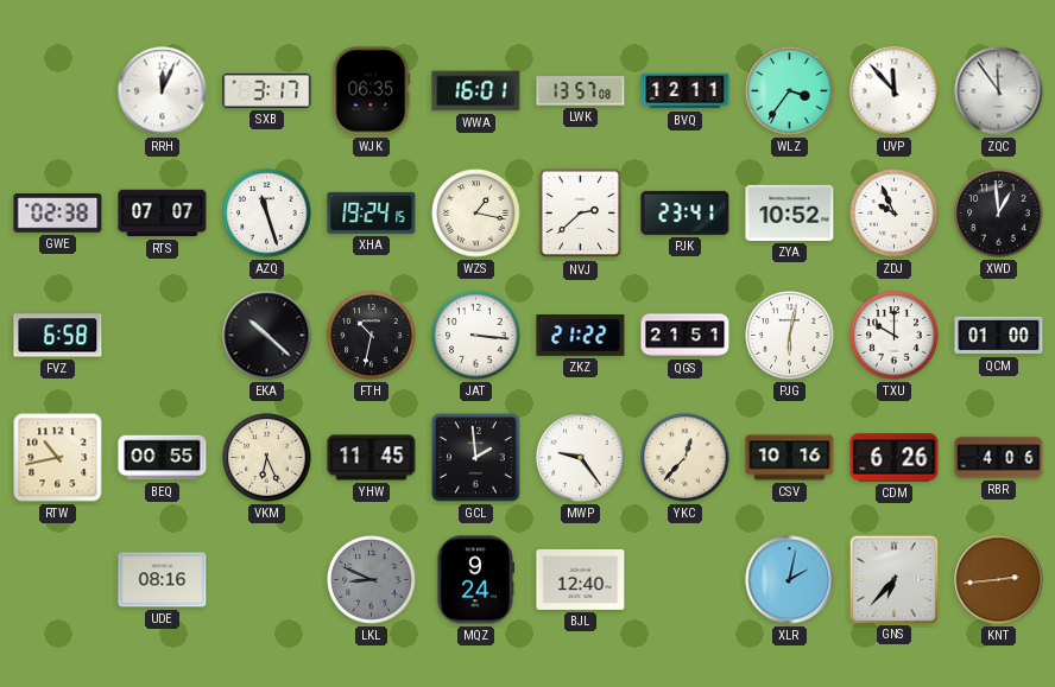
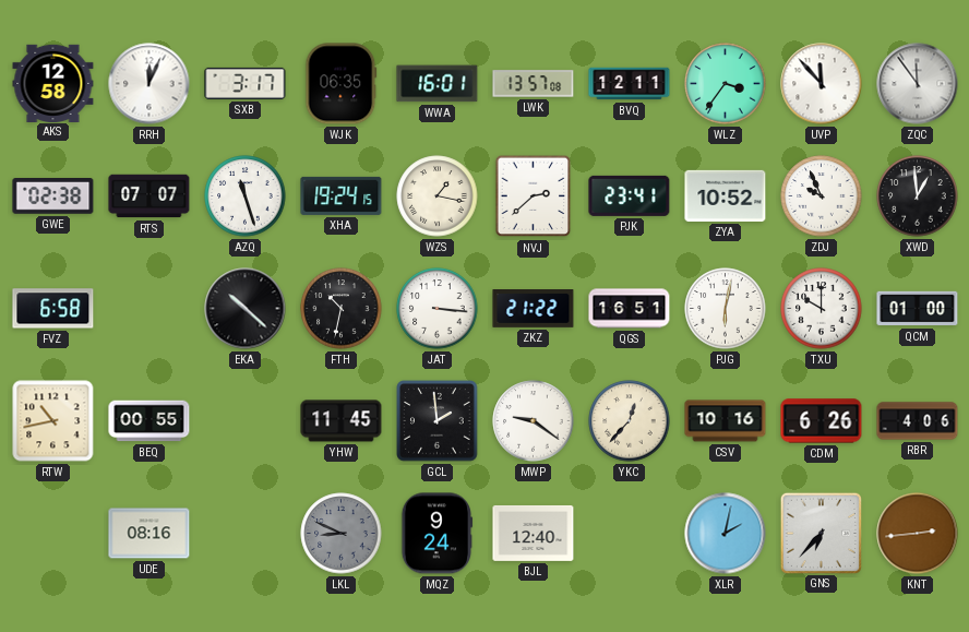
AKS: none -> 12:58 (53, 83)
QGS: 21:51 -> 16:51 (630, 309)
VKM: 6:26 -> none (267, 458)
MWP: 9:24 -> 9:21 (534, 421)
